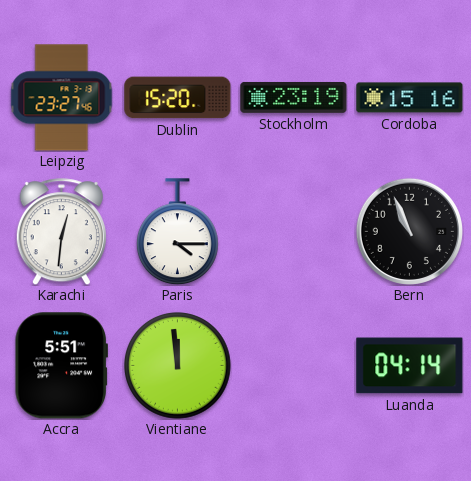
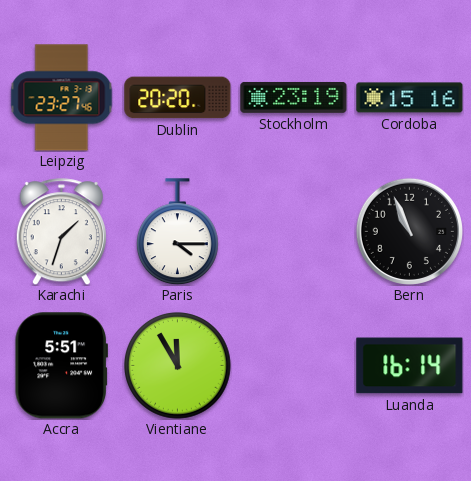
Dublin: 15:20 -> 20:20 (178, 98)
Karachi: 12:31 -> 1:33 (61, 232)
Vientiane: 11:59 -> 11:55 (178, 366)
Luanda: 04:14 -> 16:14 (410, 366)
